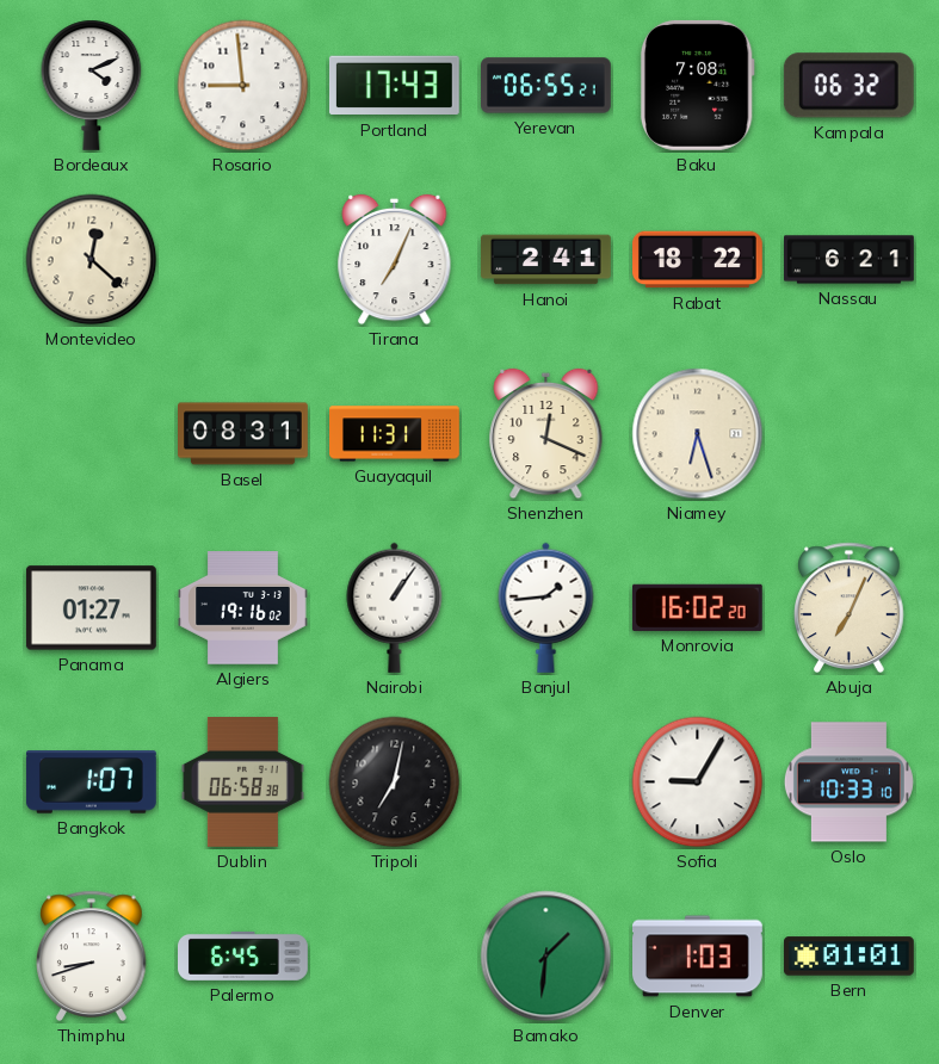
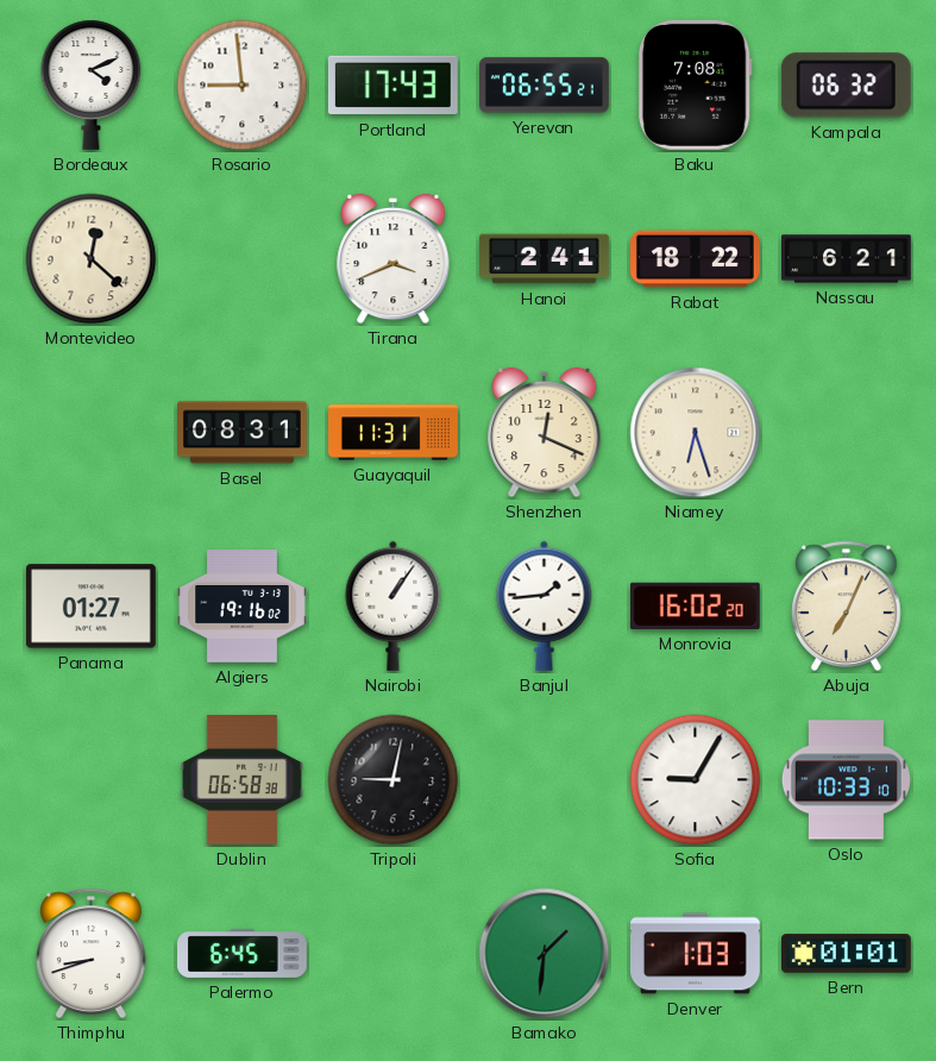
Tirana: 7:04 -> 3:41 (394, 259)
Bangkok: 1:07 -> none (92, 782)
Tripoli: 7:02 -> 9:02 (394, 780)
